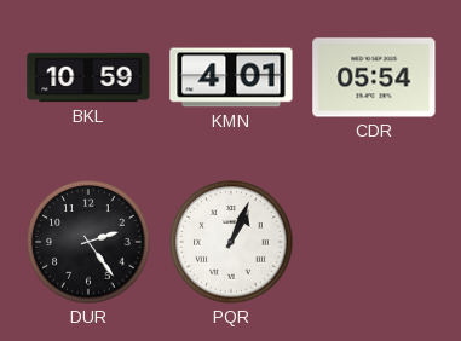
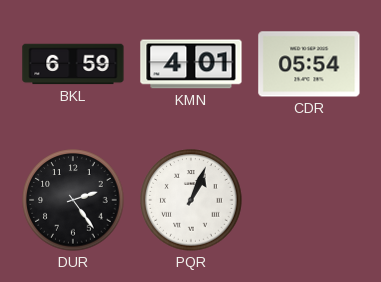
BKL: 10:59 -> 6:59 (73, 64)
